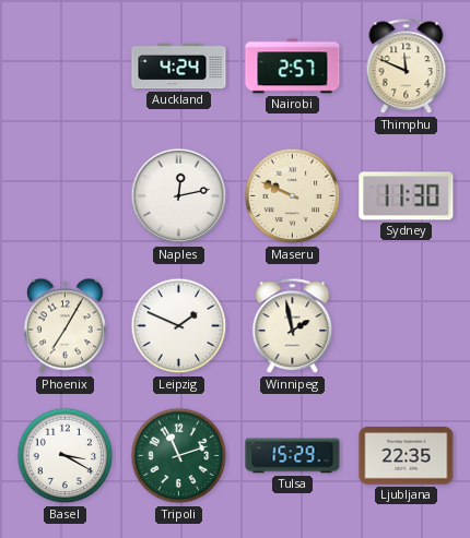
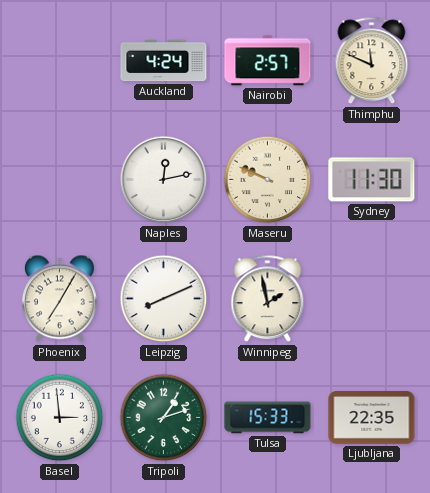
Leipzig: 1:49 -> 8:11 (164, 299)
Basel: 3:20 -> 2:59 (60, 418)
Tripoli: 11:12 -> 1:12 (164, 418)
Tulsa: 15:29 -> 15:33 (268, 418)
